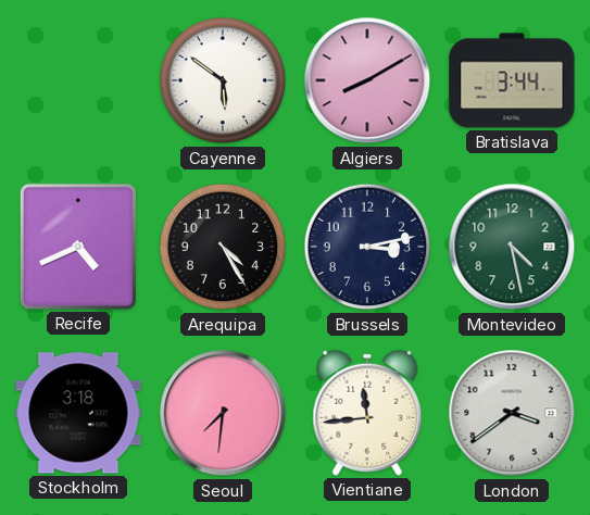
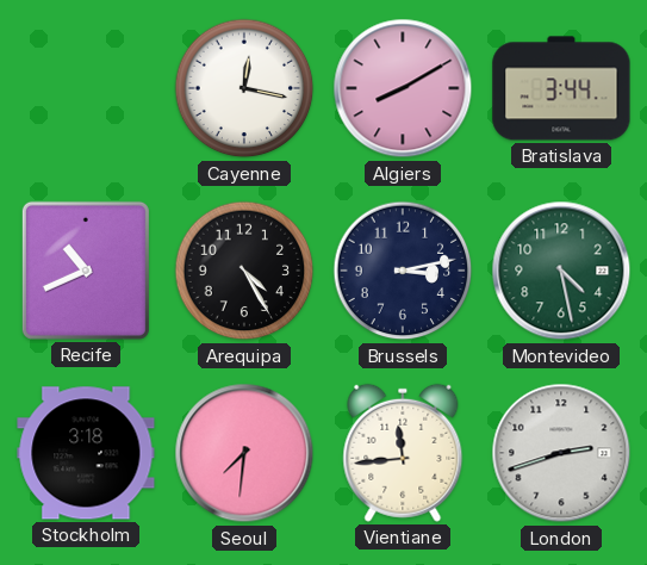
Cayenne: 5:51 -> 12:17 (244, 88)
Recife: 4:41 -> 10:41 (86, 271)
London: 3:39 -> 2:42 (561, 453)
